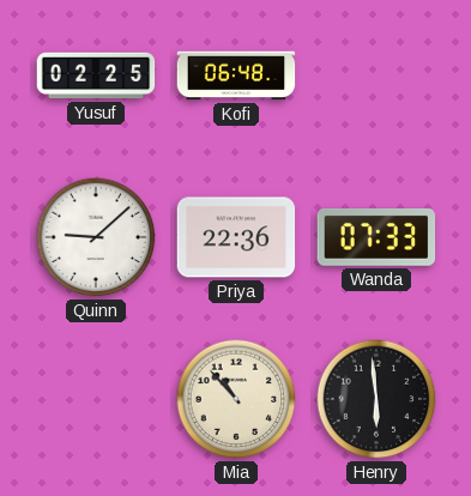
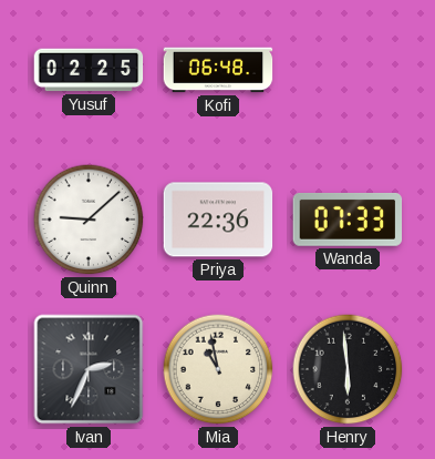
Ivan: none -> 2:34 (89, 369)
Mia: 10:53 -> 10:58 (218, 369)
